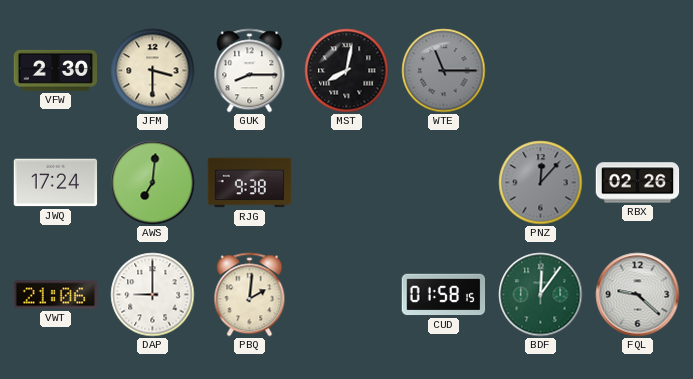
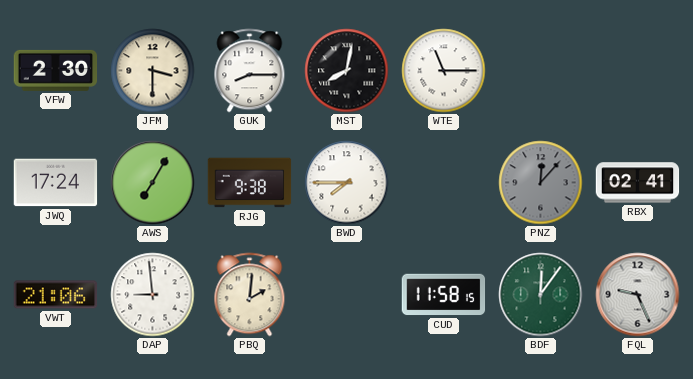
WTE dial: grey -> white (444, 71)
AWS: 7:01 -> 7:05 (153, 183)
BWD: none -> 7:45 (347, 183)
RBX: 02:26 -> 02:41 (638, 183)
DAP: 9:00 -> 8:59 (153, 295)
CUD: 01:58 -> 11:58 (444, 295)
FQL: 9:22 -> 9:26 (638, 295)
